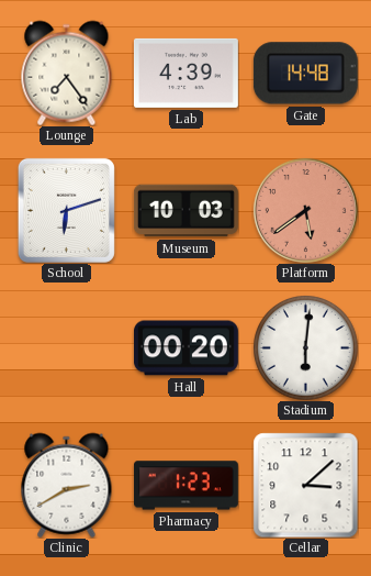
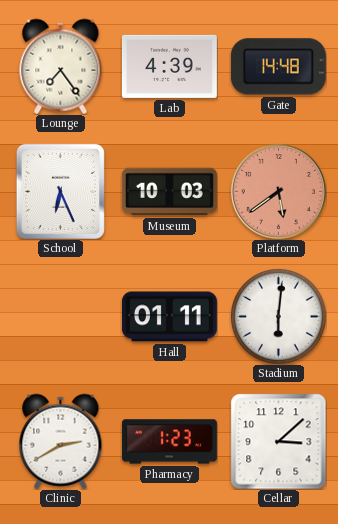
School: 6:12 -> 6:26 (60, 191)
Hall: 00:20 -> 01:11 (169, 317)
